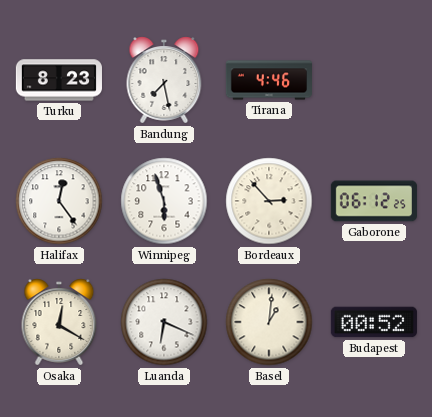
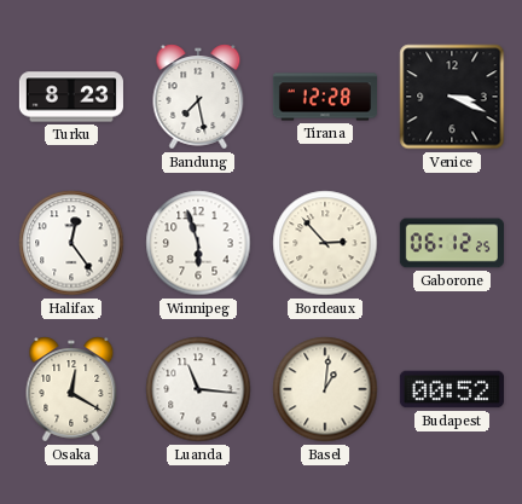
Tirana: 4:46 -> 12:28 (324, 97)
Venice: none -> 3:19 (452, 97)
Luanda: 6:19 -> 11:16 (198, 389)
